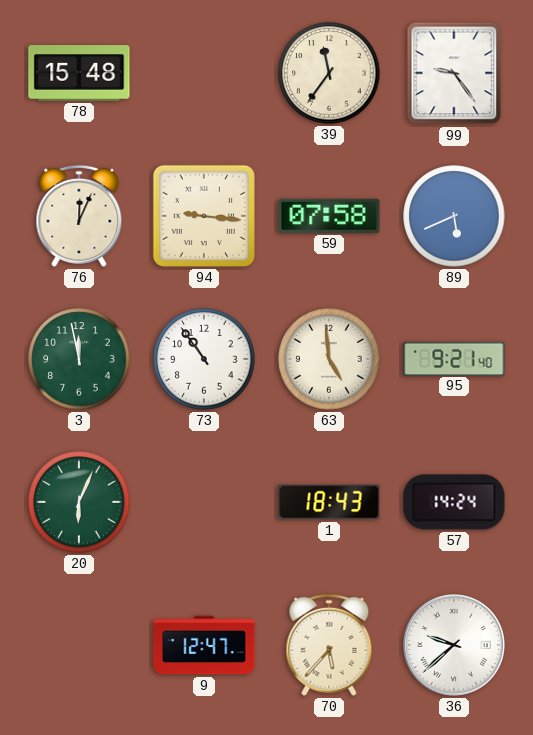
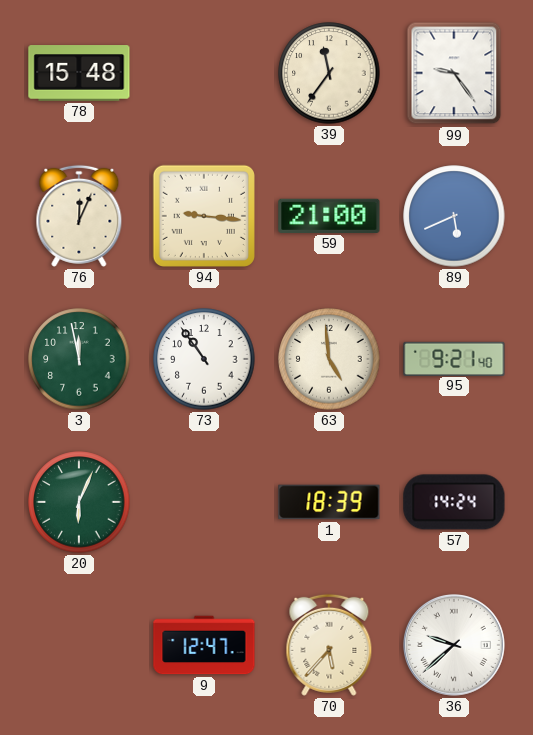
59: 07:58 -> 21:00 (329, 216)
1: 18:43 -> 18:39 (329, 502)
